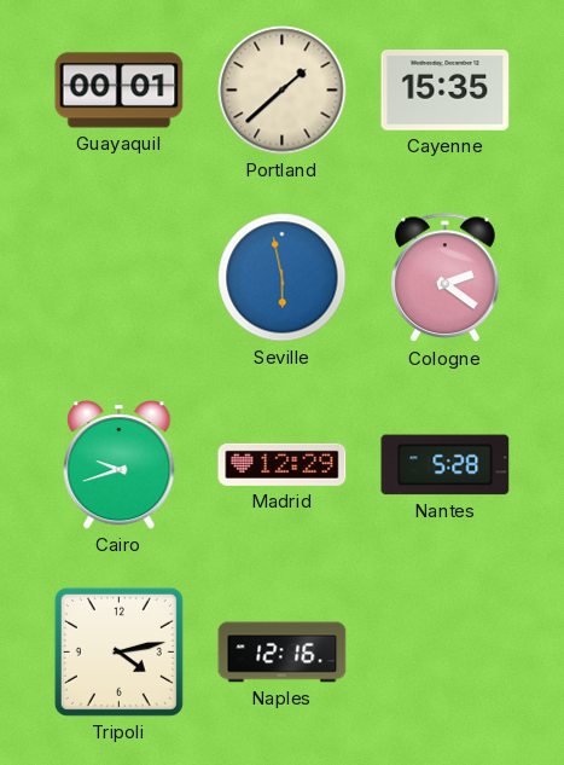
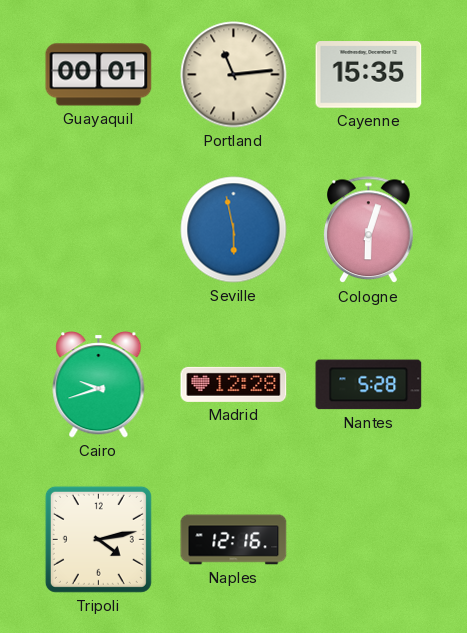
Portland: 1:38 -> 11:14 (234, 75)
Cologne: 2:21 -> 6:03 (369, 230)
Madrid: 12:29 -> 12:28 (234, 384)
